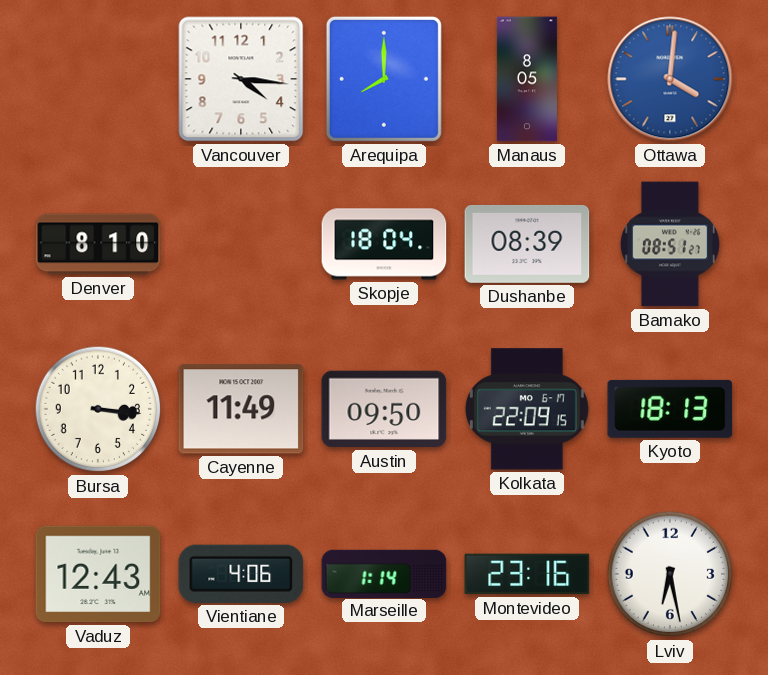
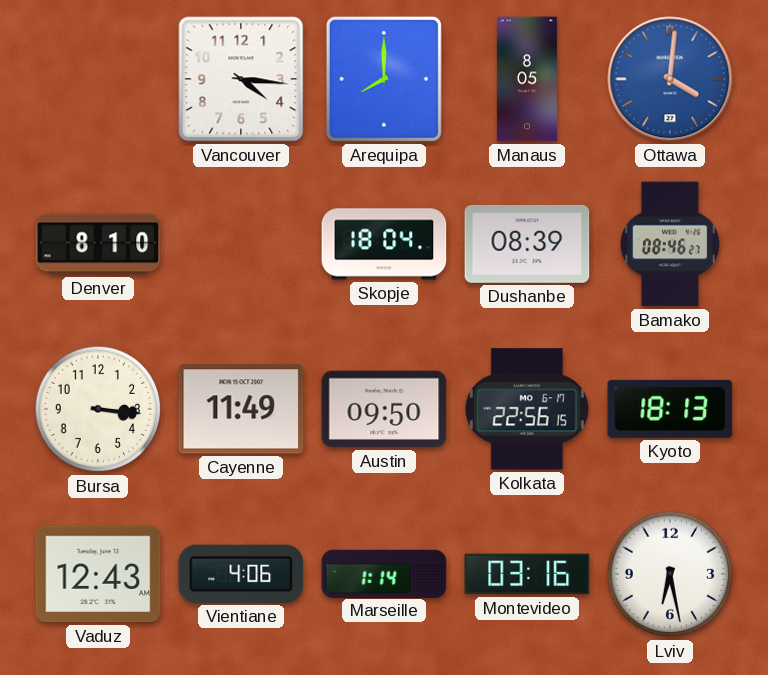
Bamako: 08:51 -> 08:46 (670, 244)
Kolkata: 22:09 -> 22:56 (527, 409)
Montevideo: 23:16 -> 03:16 (527, 574)
